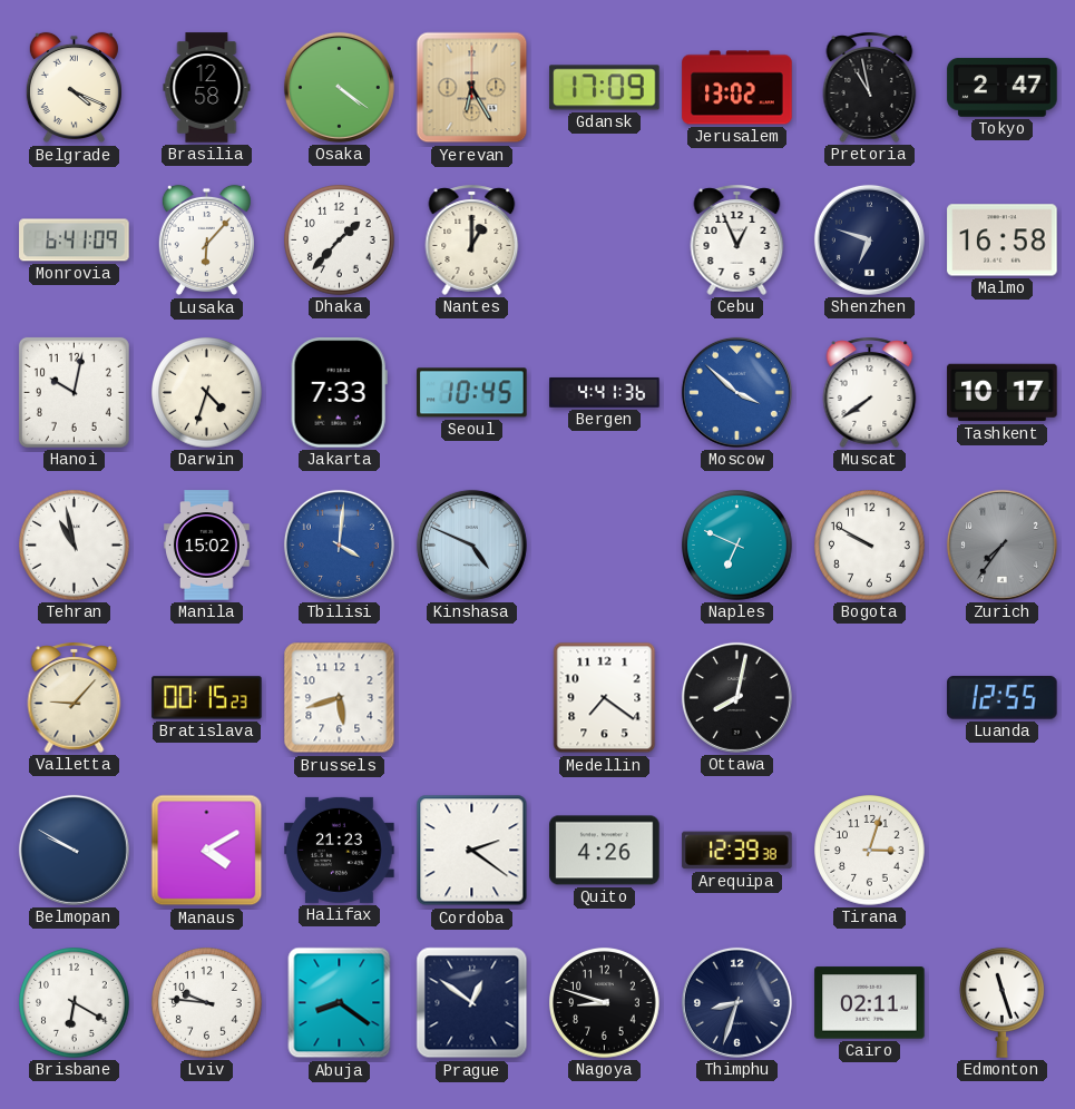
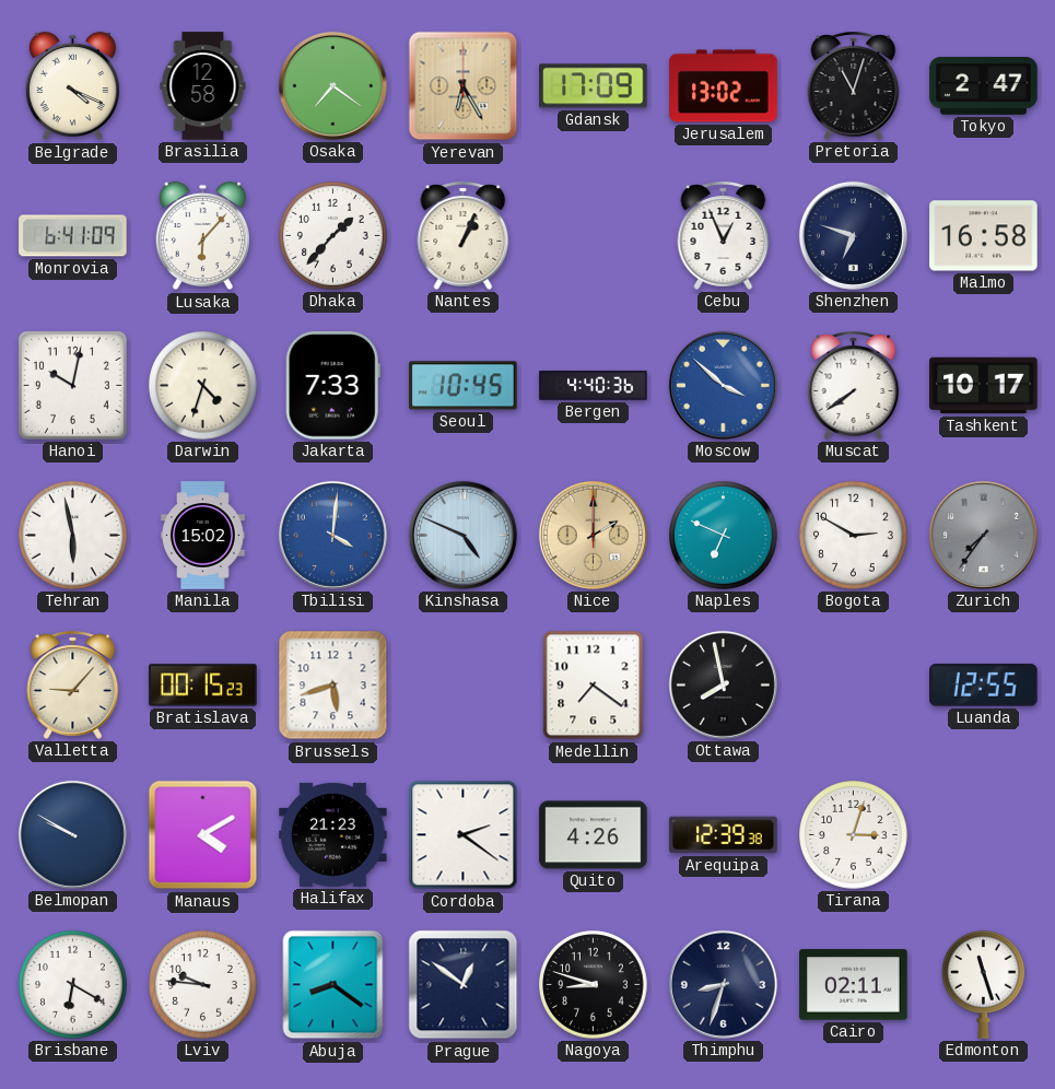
Osaka: 4:21 -> 7:21 (332, 85)
Pretoria: 10:58 -> 11:03 (854, 85)
Nantes: 1:00 -> 1:04 (464, 235)
Bergen: 4:41 -> 4:40 (594, 385)
Tehran: 10:58 -> 5:58 (73, 536)
Nice: none -> 2:00 (593, 535)
Bogota: 9:50 -> 2:50 (854, 536)
Ottawa: 8:02 -> 7:58 (723, 684)
